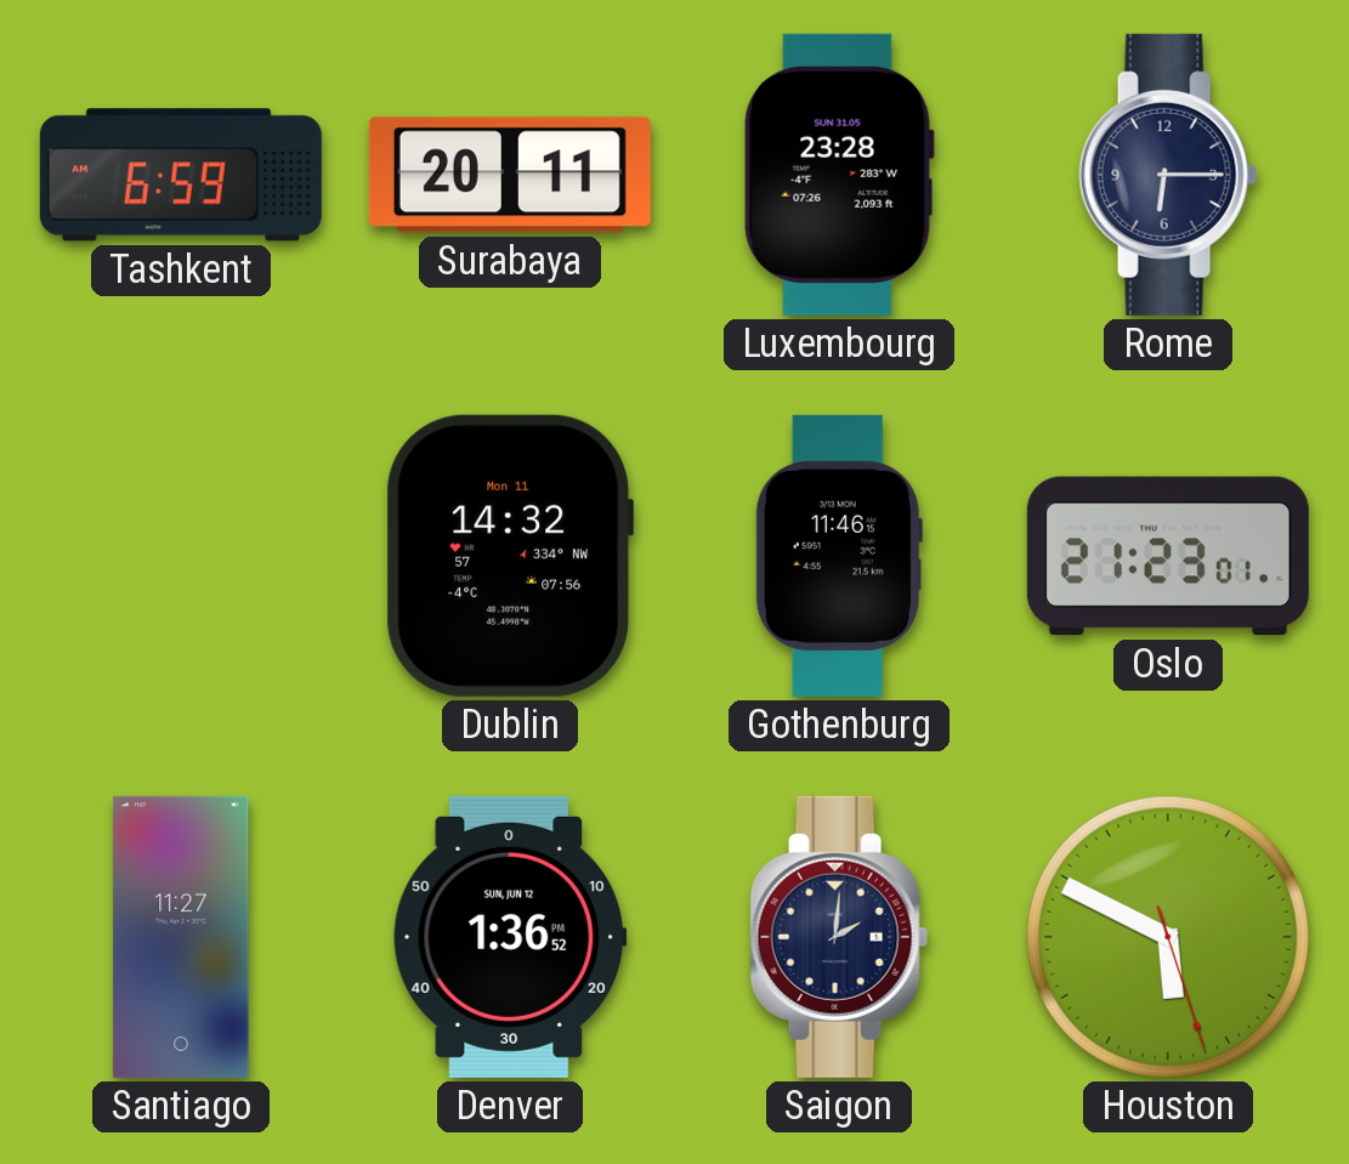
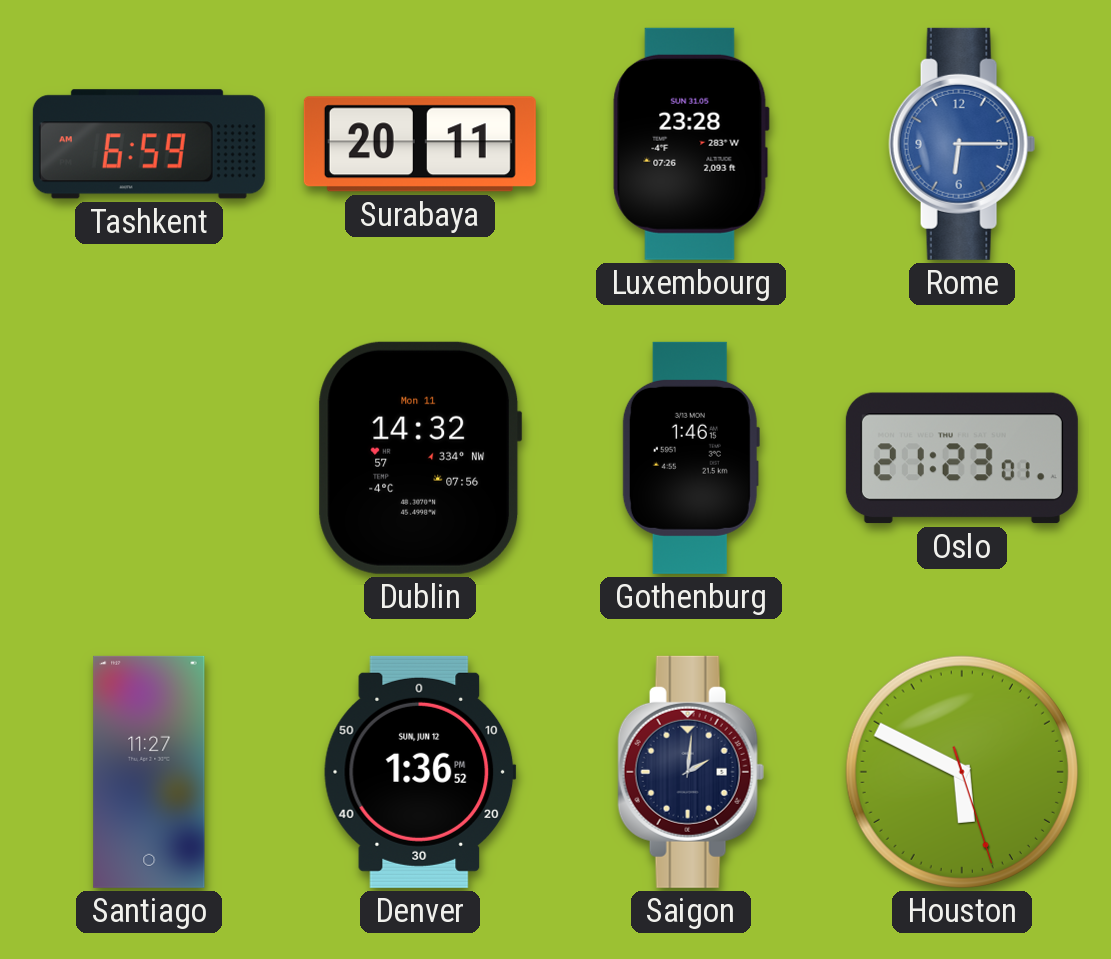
Rome dial: navy -> blue (962, 144)
Gothenburg: 11:46 -> 1:46 (691, 458)
